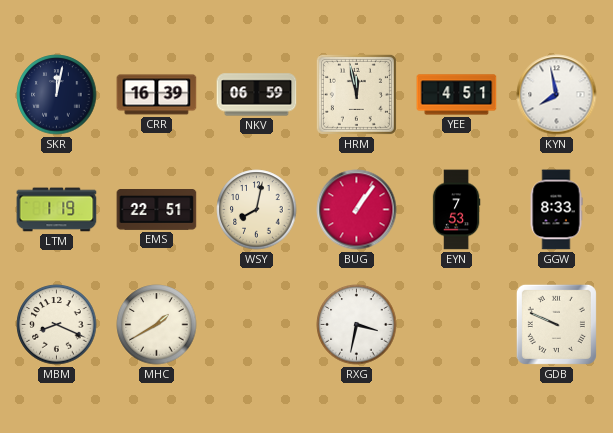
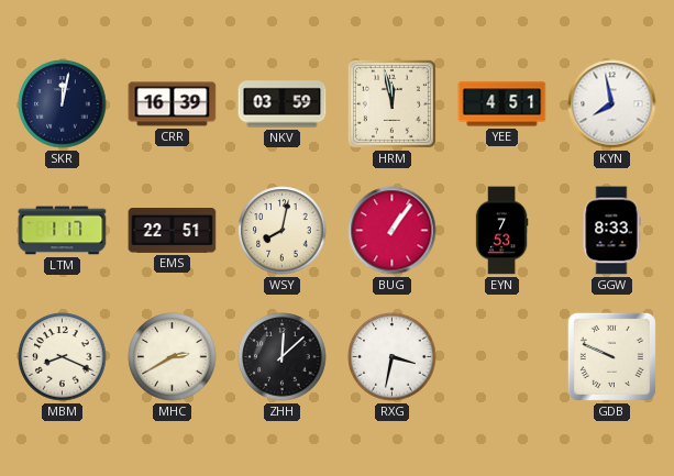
NKV: 06:59 -> 03:59 (283, 104)
LTM: 1:19 -> 1:17 (63, 231)
MHC: 1:40 -> 2:40 (173, 357)
ZHH: none -> 12:08 (283, 357)
